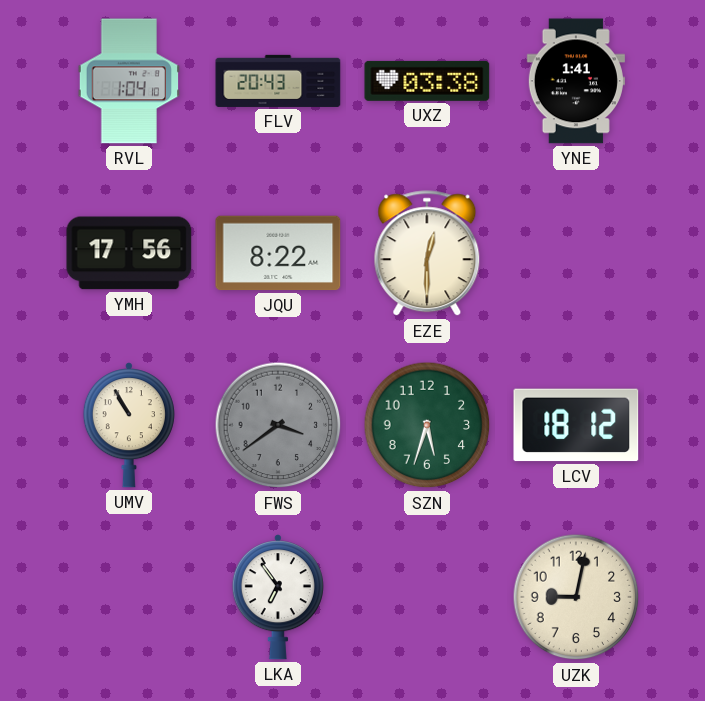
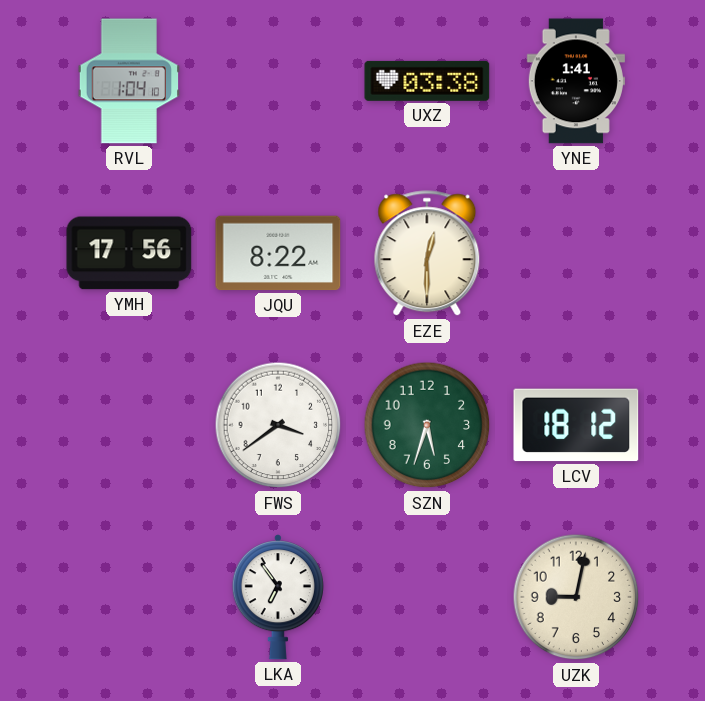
FLV: 20:43 -> none (278, 81)
UMV: 10:55 -> none (129, 425)
FWS dial: grey -> white (278, 425)
